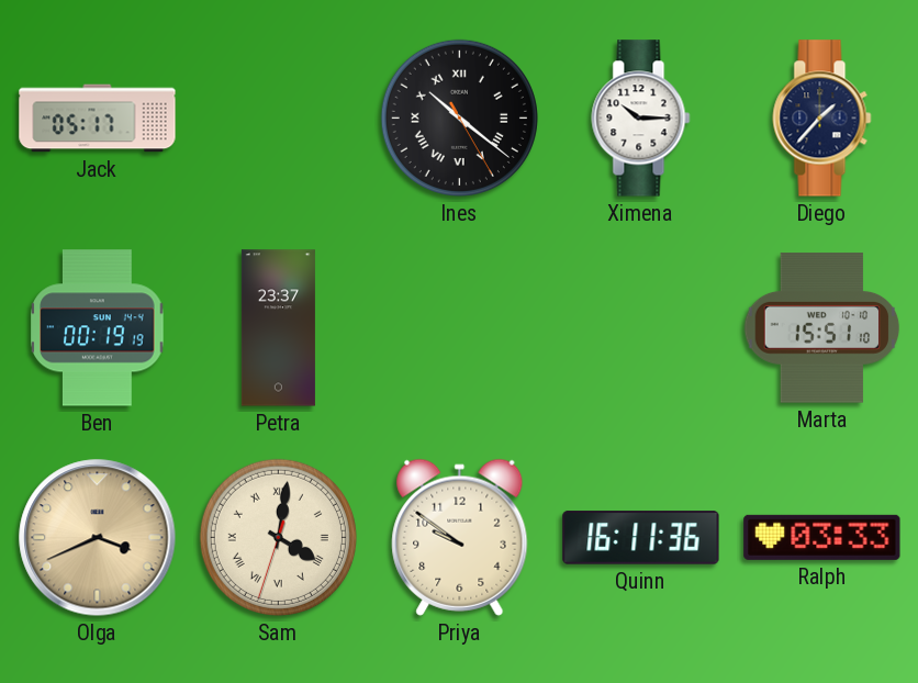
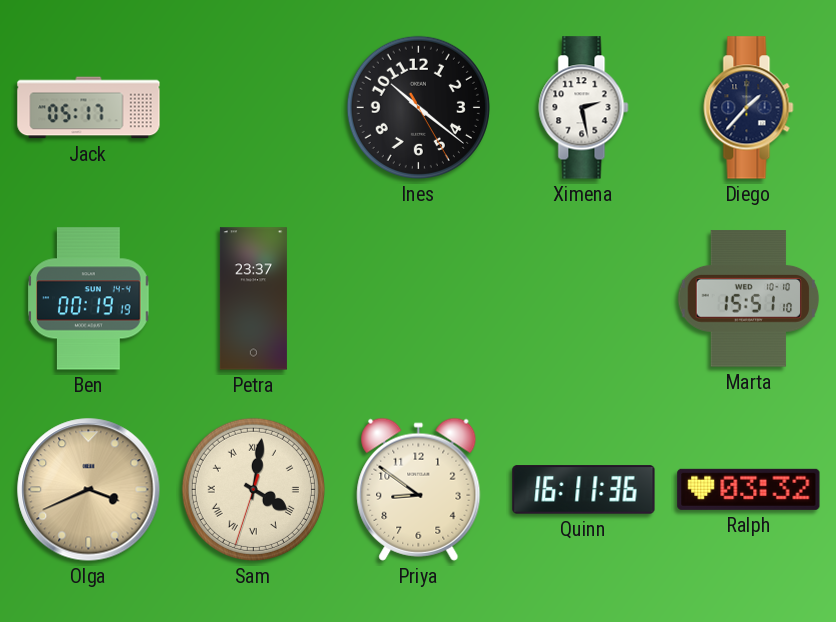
Ines numerals: Roman -> Arabic (418, 107)
Ximena: 10:15 -> 2:28 (584, 108)
Priya: 9:51 -> 8:51 (419, 489)
Ralph: 03:33 -> 03:32 (749, 489)
